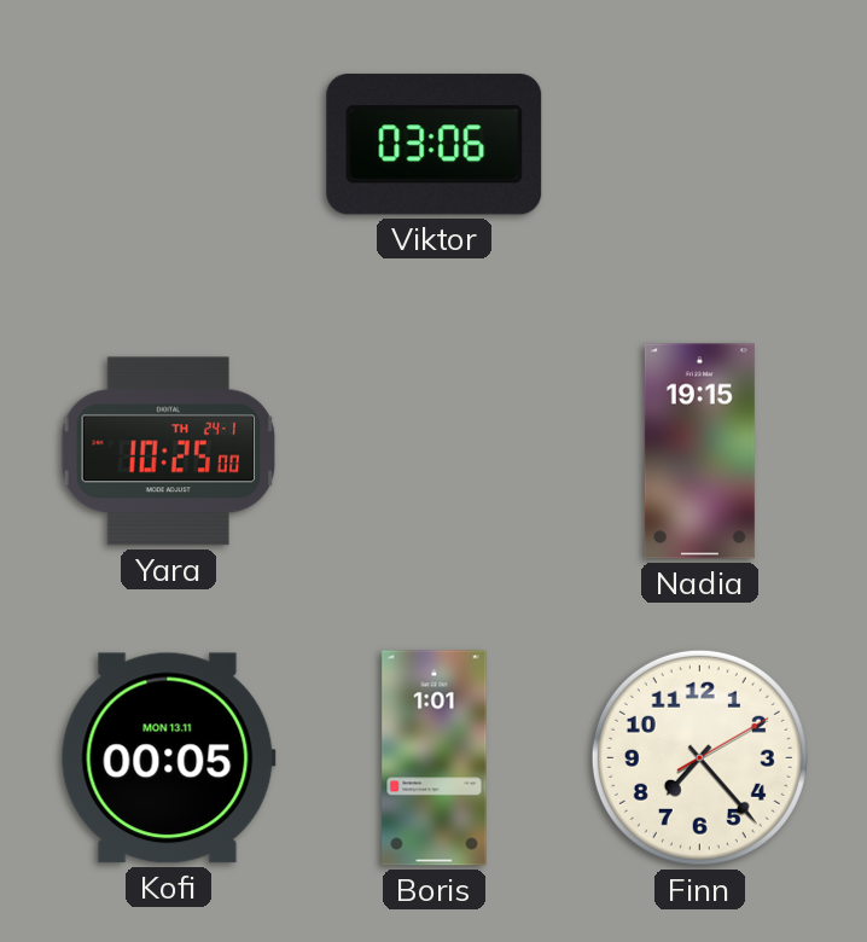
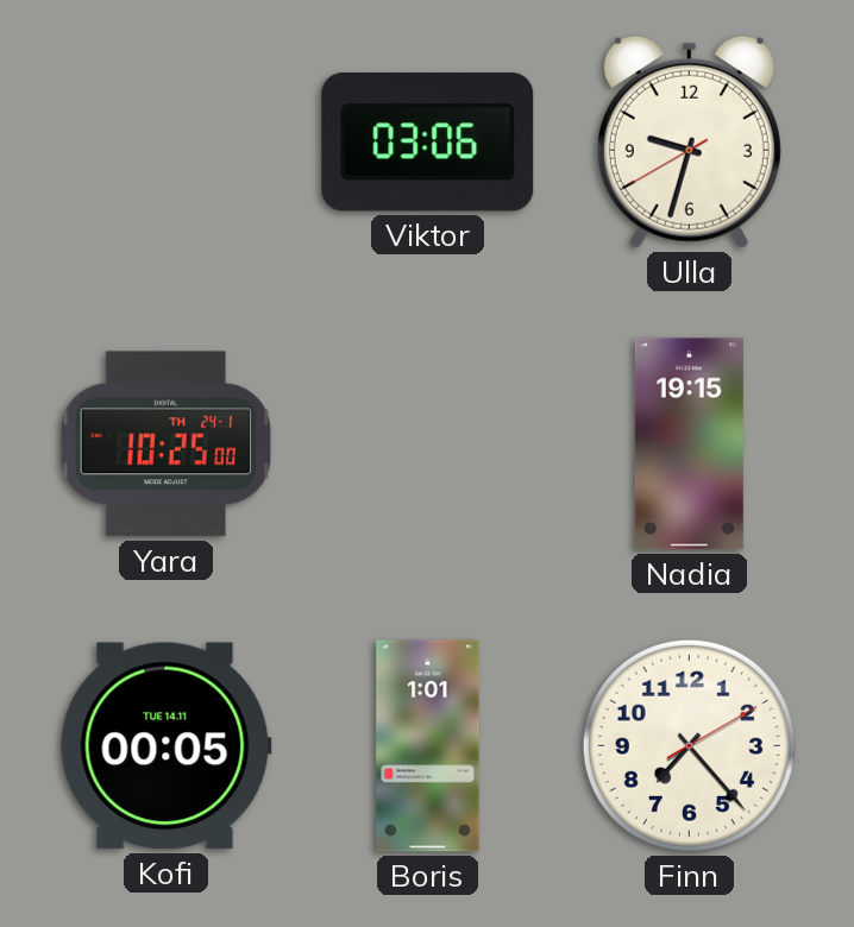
Ulla: none -> 9:32 (689, 141)
Kofi date: MON 13.11 -> TUE 14.11 (165, 746)
